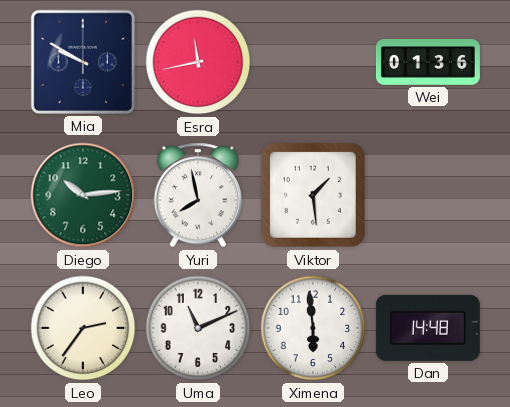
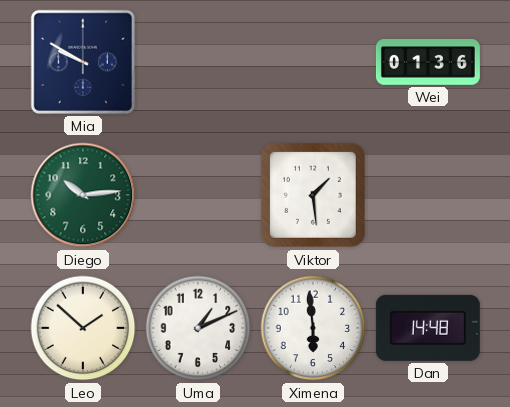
Esra: 11:43 -> none (198, 62)
Yuri: 7:58 -> none (197, 195)
Leo: 2:36 -> 1:52 (83, 328)
Uma: 11:11 -> 1:11 (198, 328)
